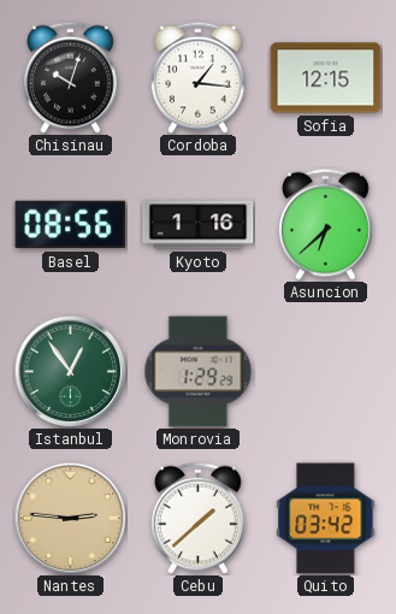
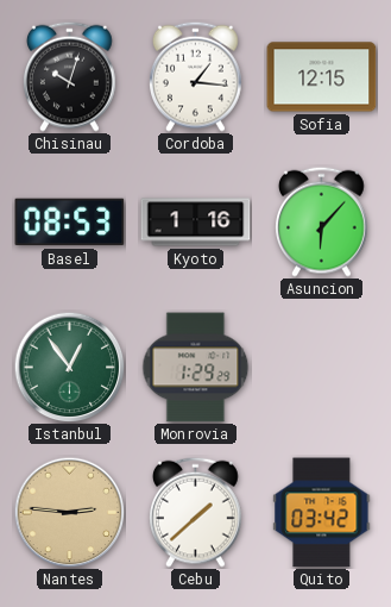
Basel: 08:56 -> 08:53 (70, 223)
Asuncion: 6:38 -> 6:07 (322, 221)
